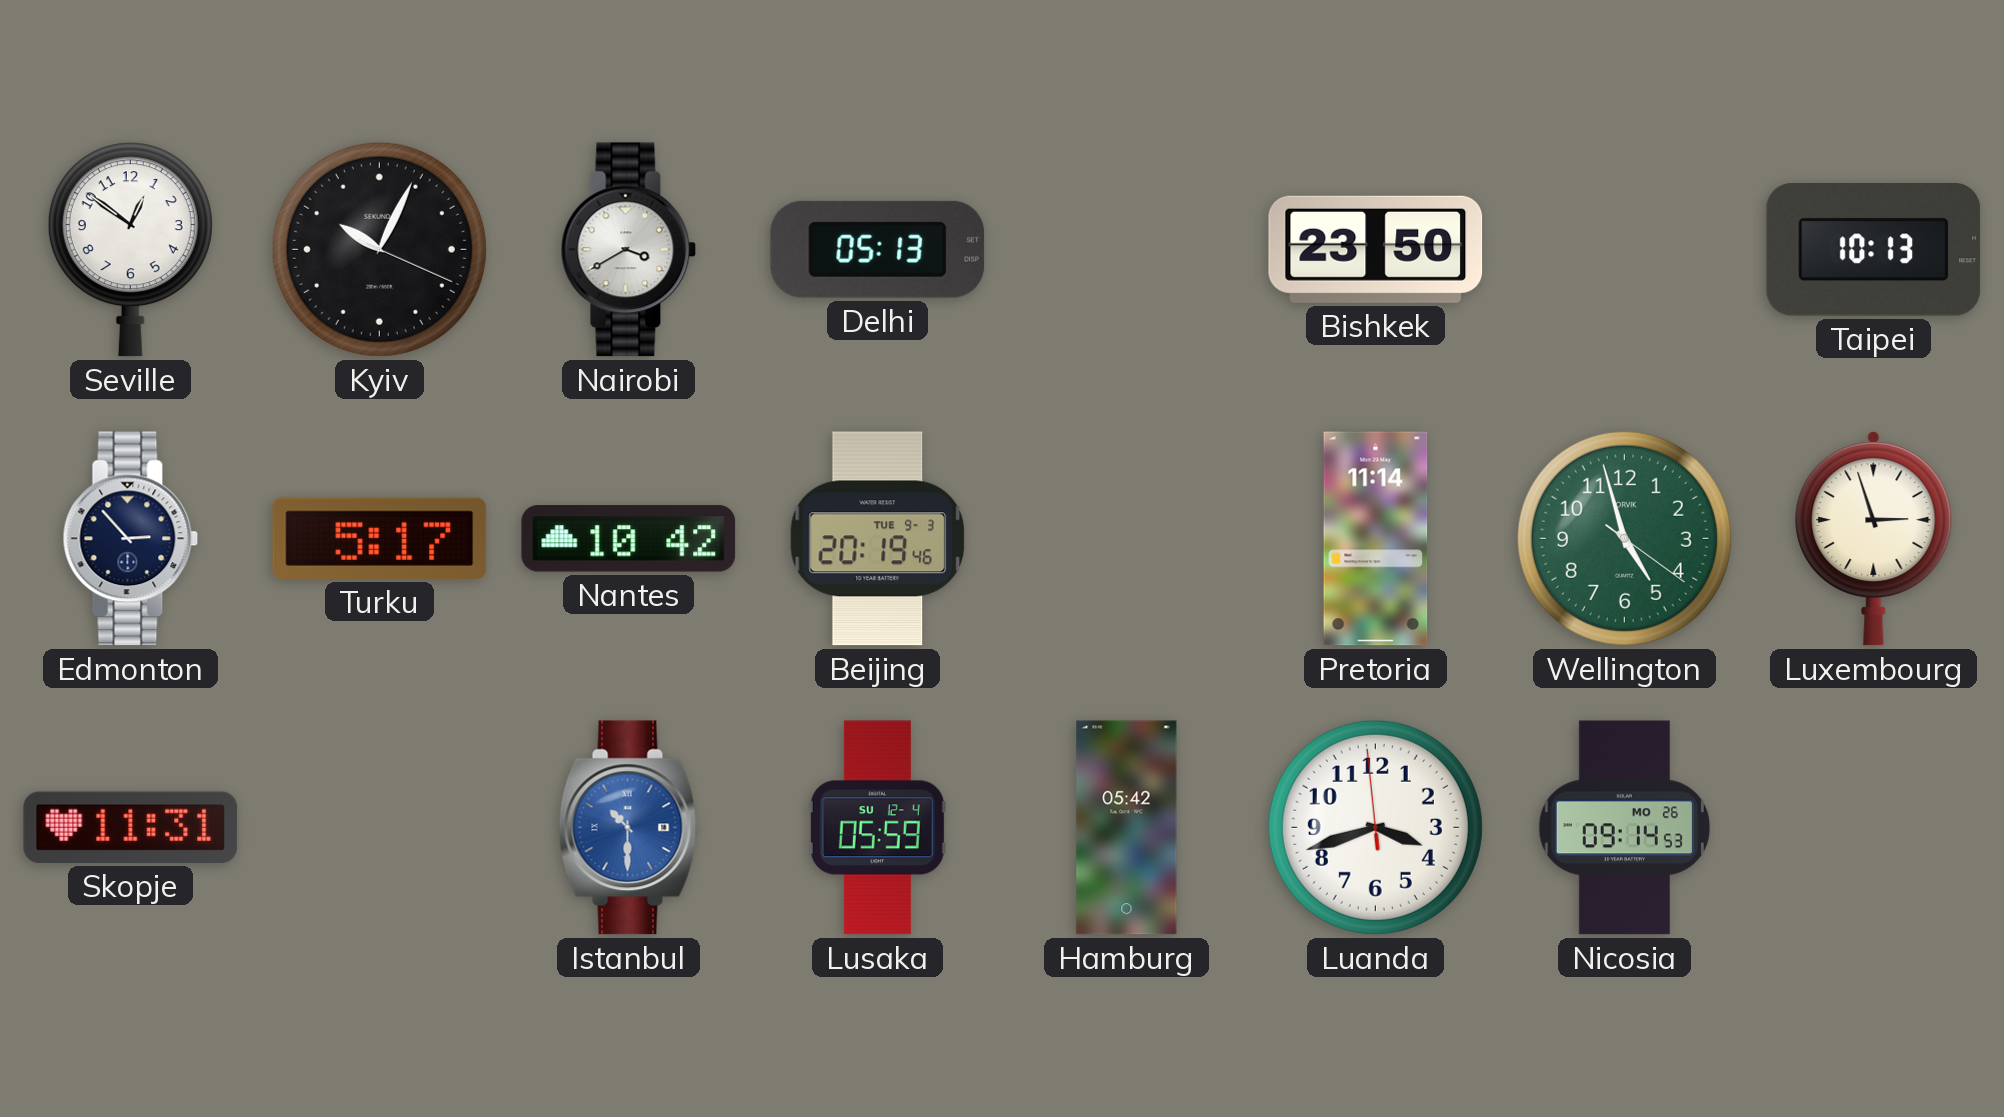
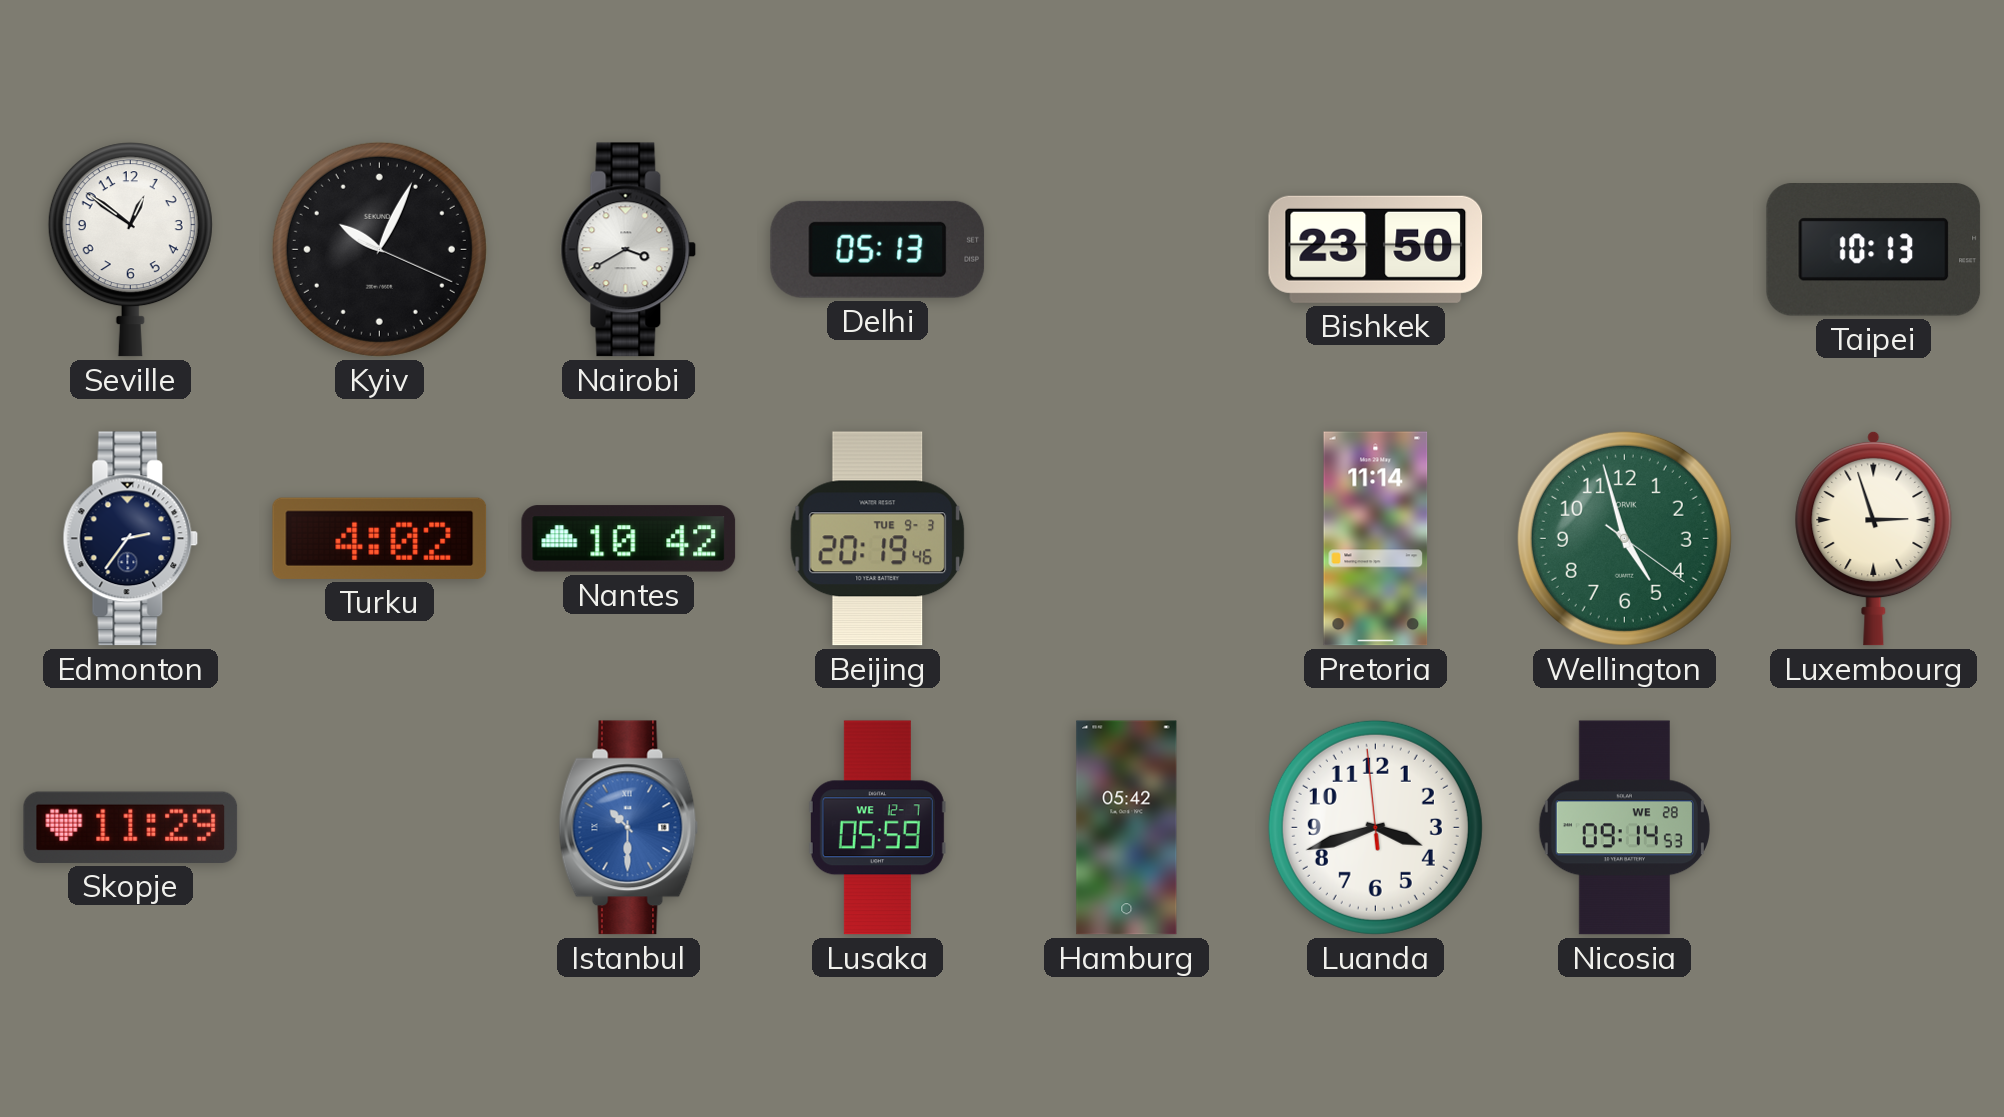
Edmonton: 2:53 -> 2:36 (131, 539)
Turku: 5:17 -> 4:02 (380, 538)
Skopje: 11:31 -> 11:29 (131, 827)
Lusaka date: SU 12-4 -> WE 12-7 (877, 828)
Nicosia date: MO 26 -> WE 28 (1624, 828)
